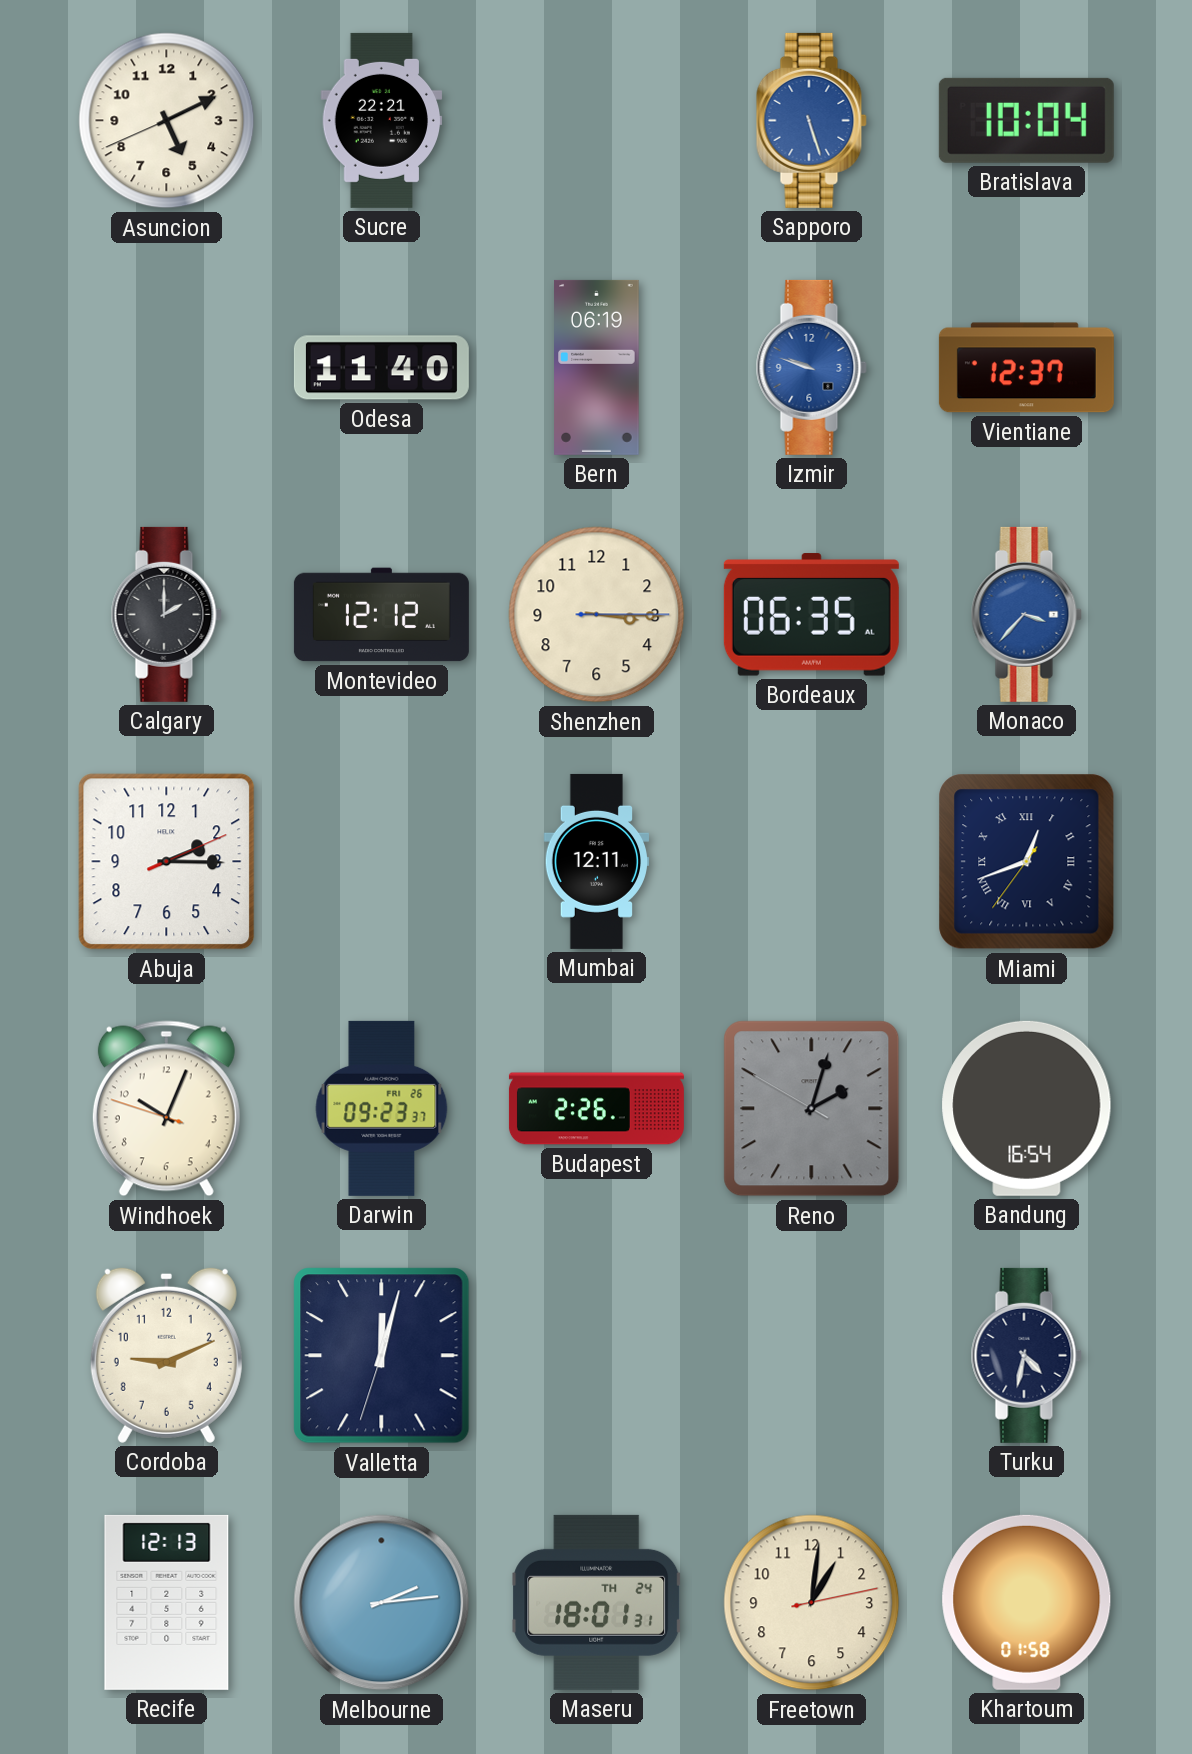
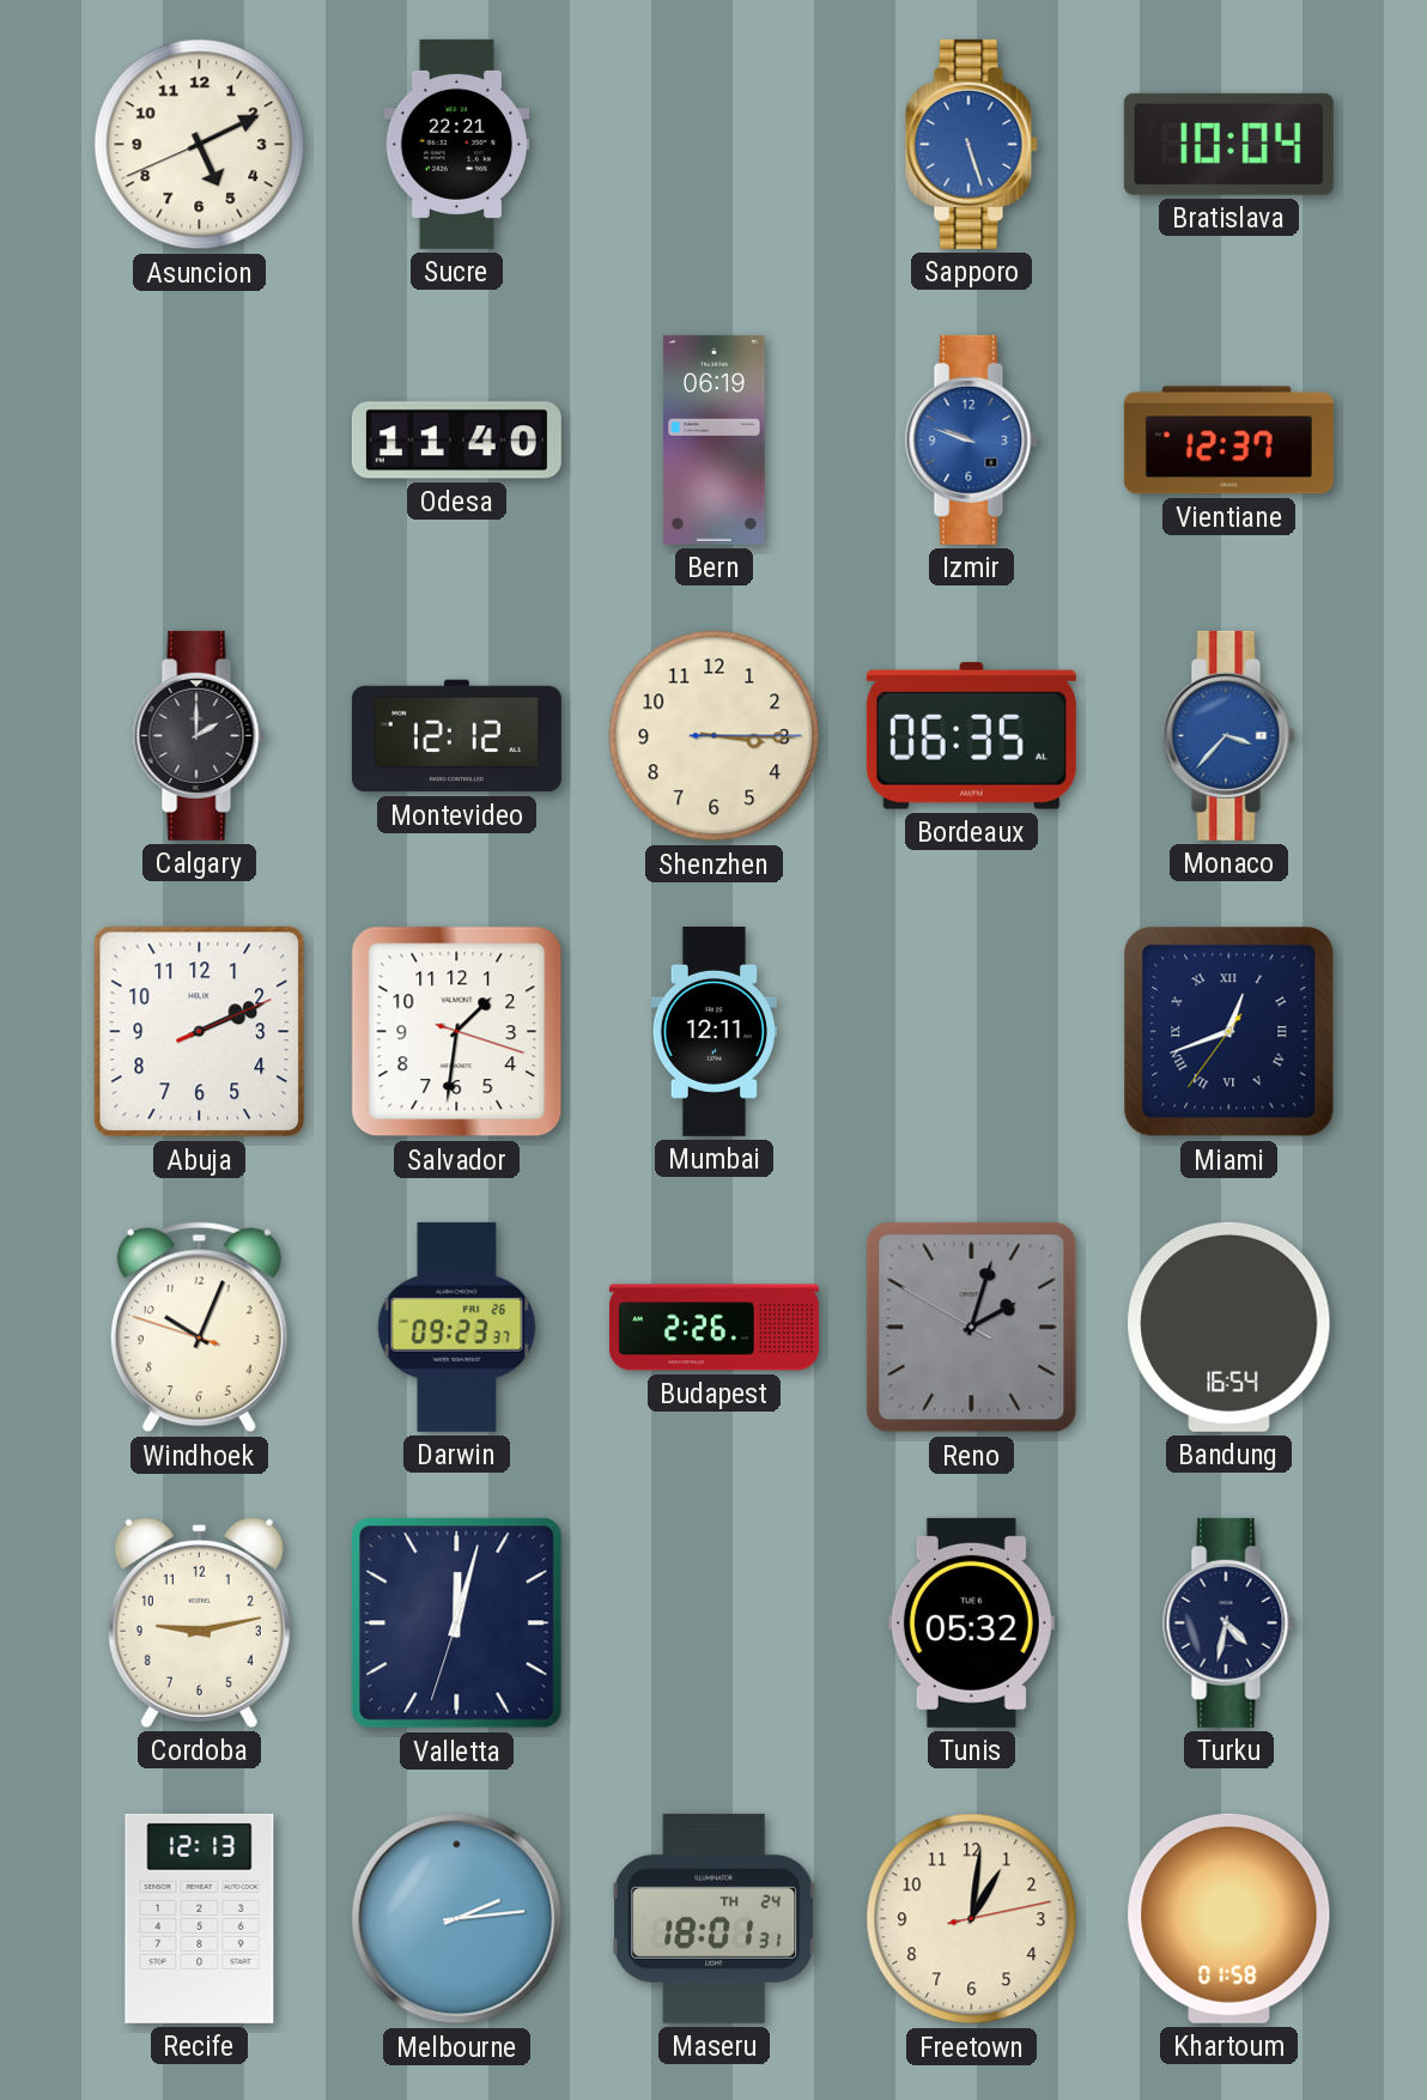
Abuja: 2:15 -> 2:11 (200, 1032)
Salvador: none -> 1:31 (457, 1032)
Cordoba: 9:11 -> 9:13 (199, 1622)
Tunis: none -> 05:32 (971, 1622)
